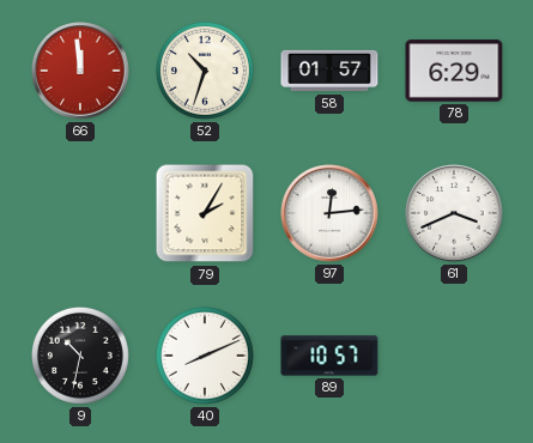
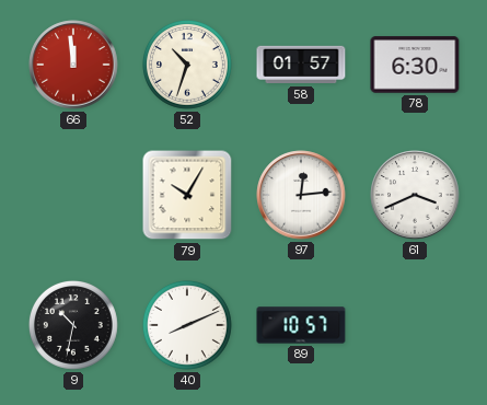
78: 6:29 -> 6:30 (415, 65)
79: 2:05 -> 10:05 (187, 195)
